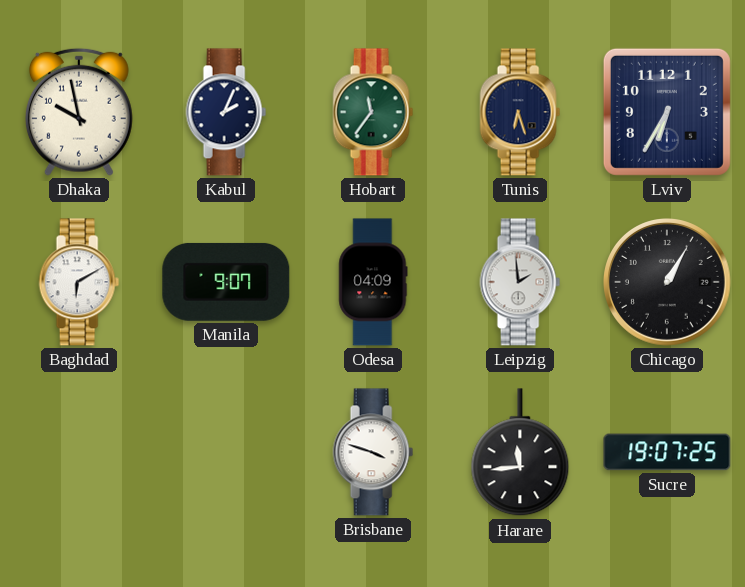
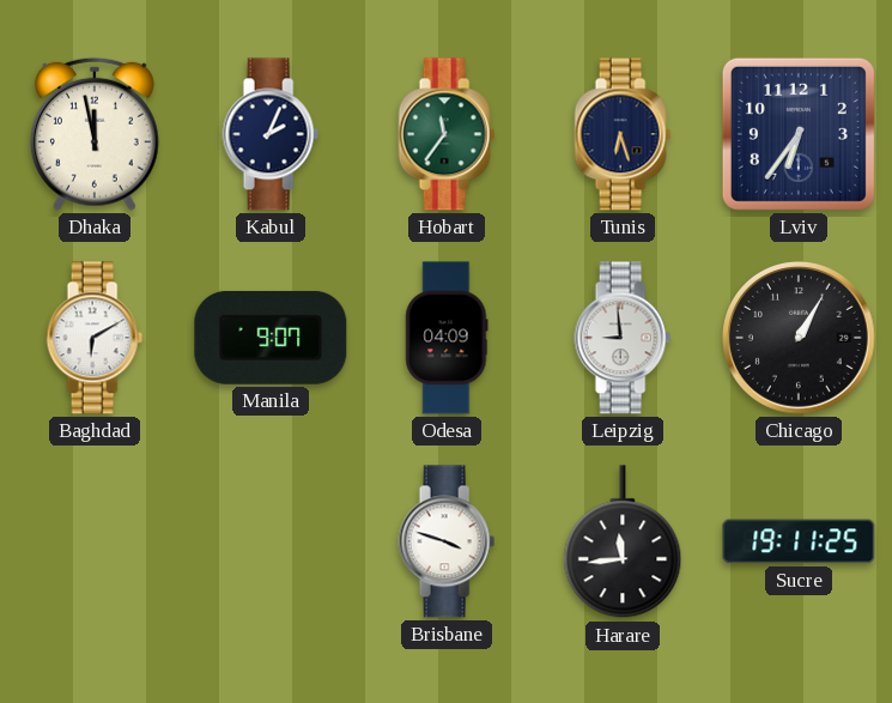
Dhaka: 9:58 -> 11:58 (95, 134)
Lviv: 6:35 -> 6:36 (799, 134)
Leipzig: 1:59 -> 8:59 (623, 338)
Sucre: 19:07 -> 19:11 (799, 541)
